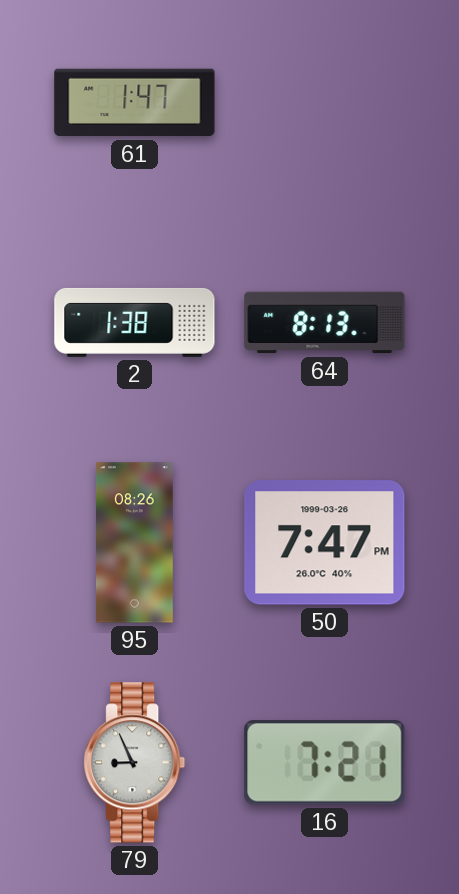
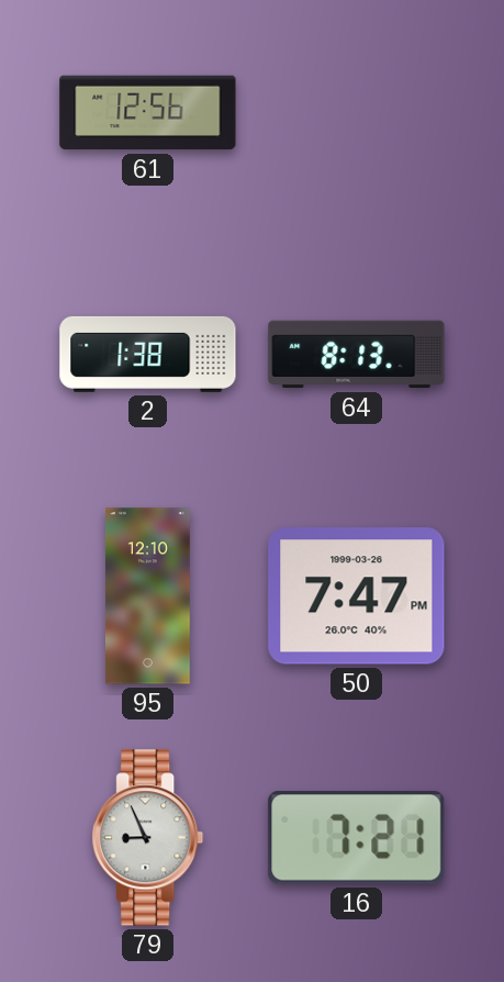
61: 1:47 -> 12:56 (148, 113)
95: 08:26 -> 12:10 (147, 596)
